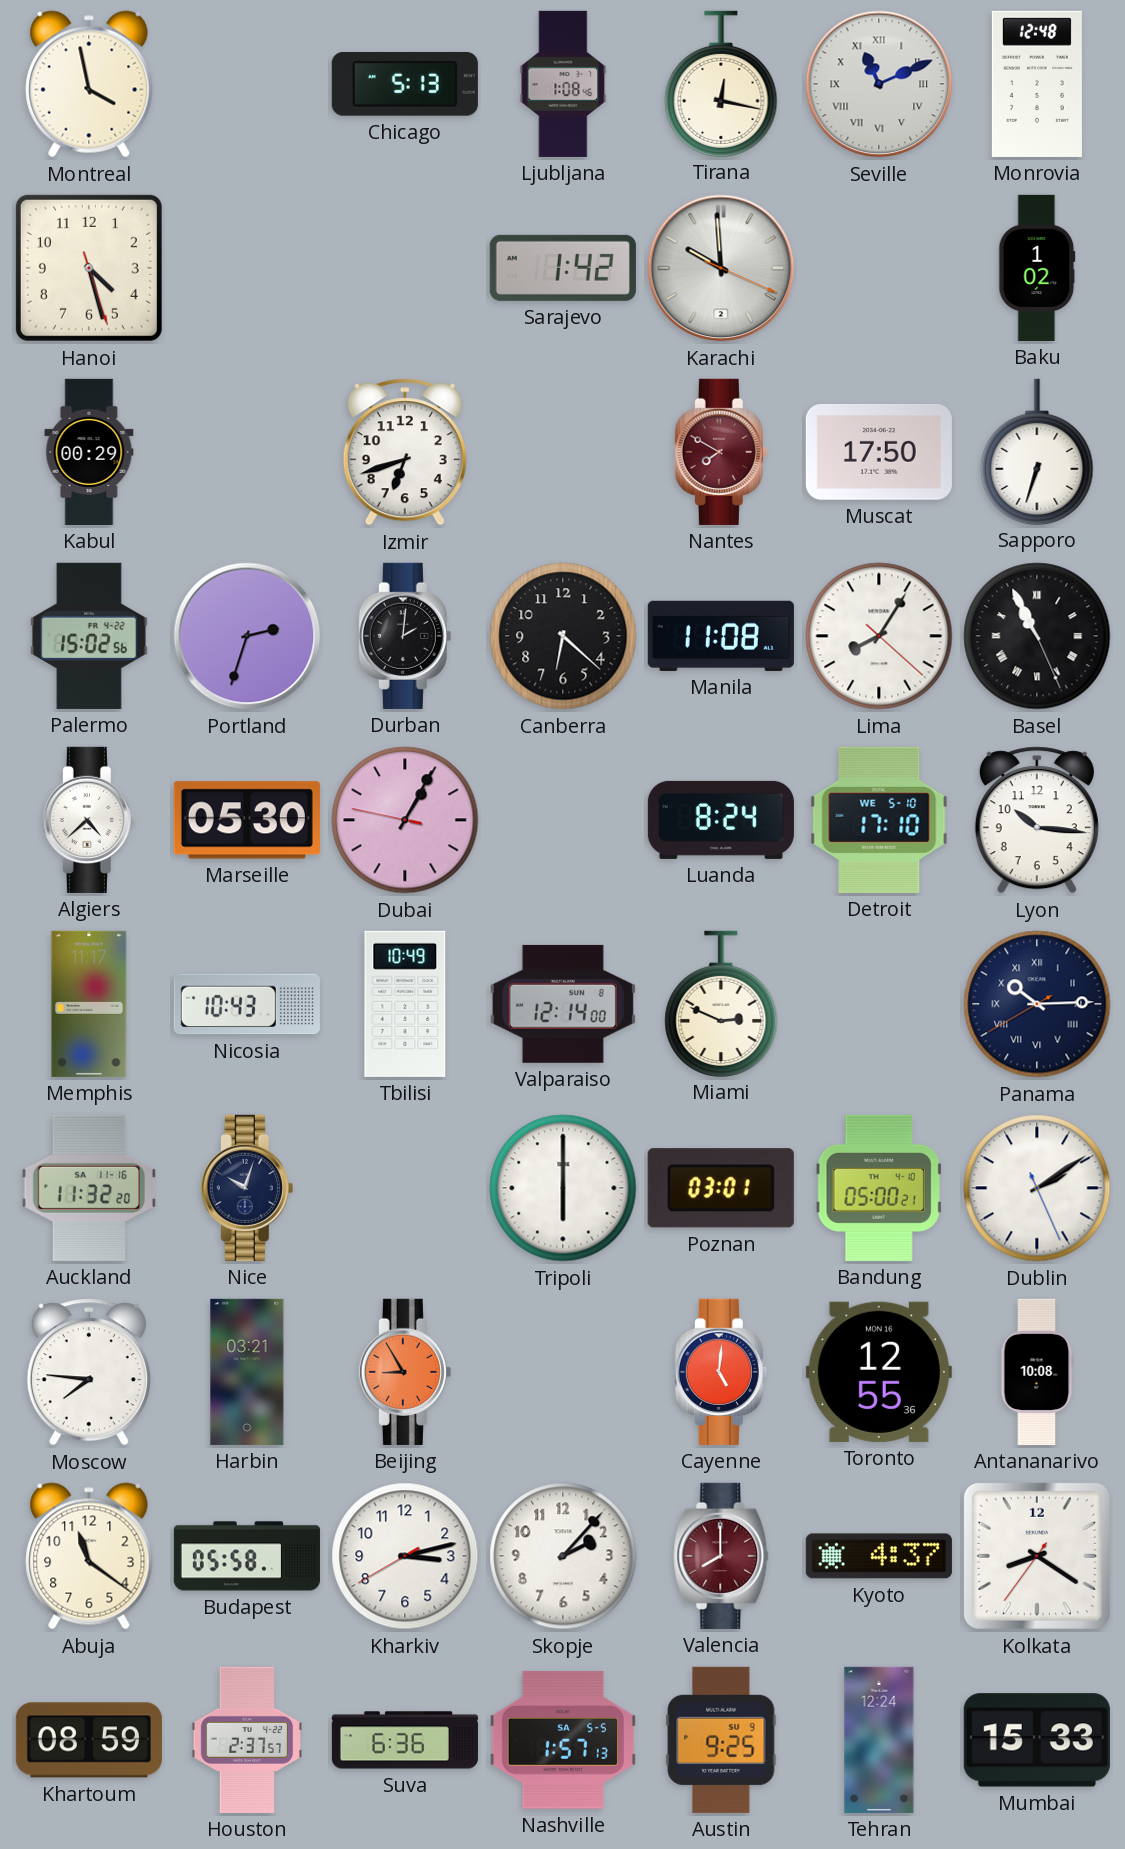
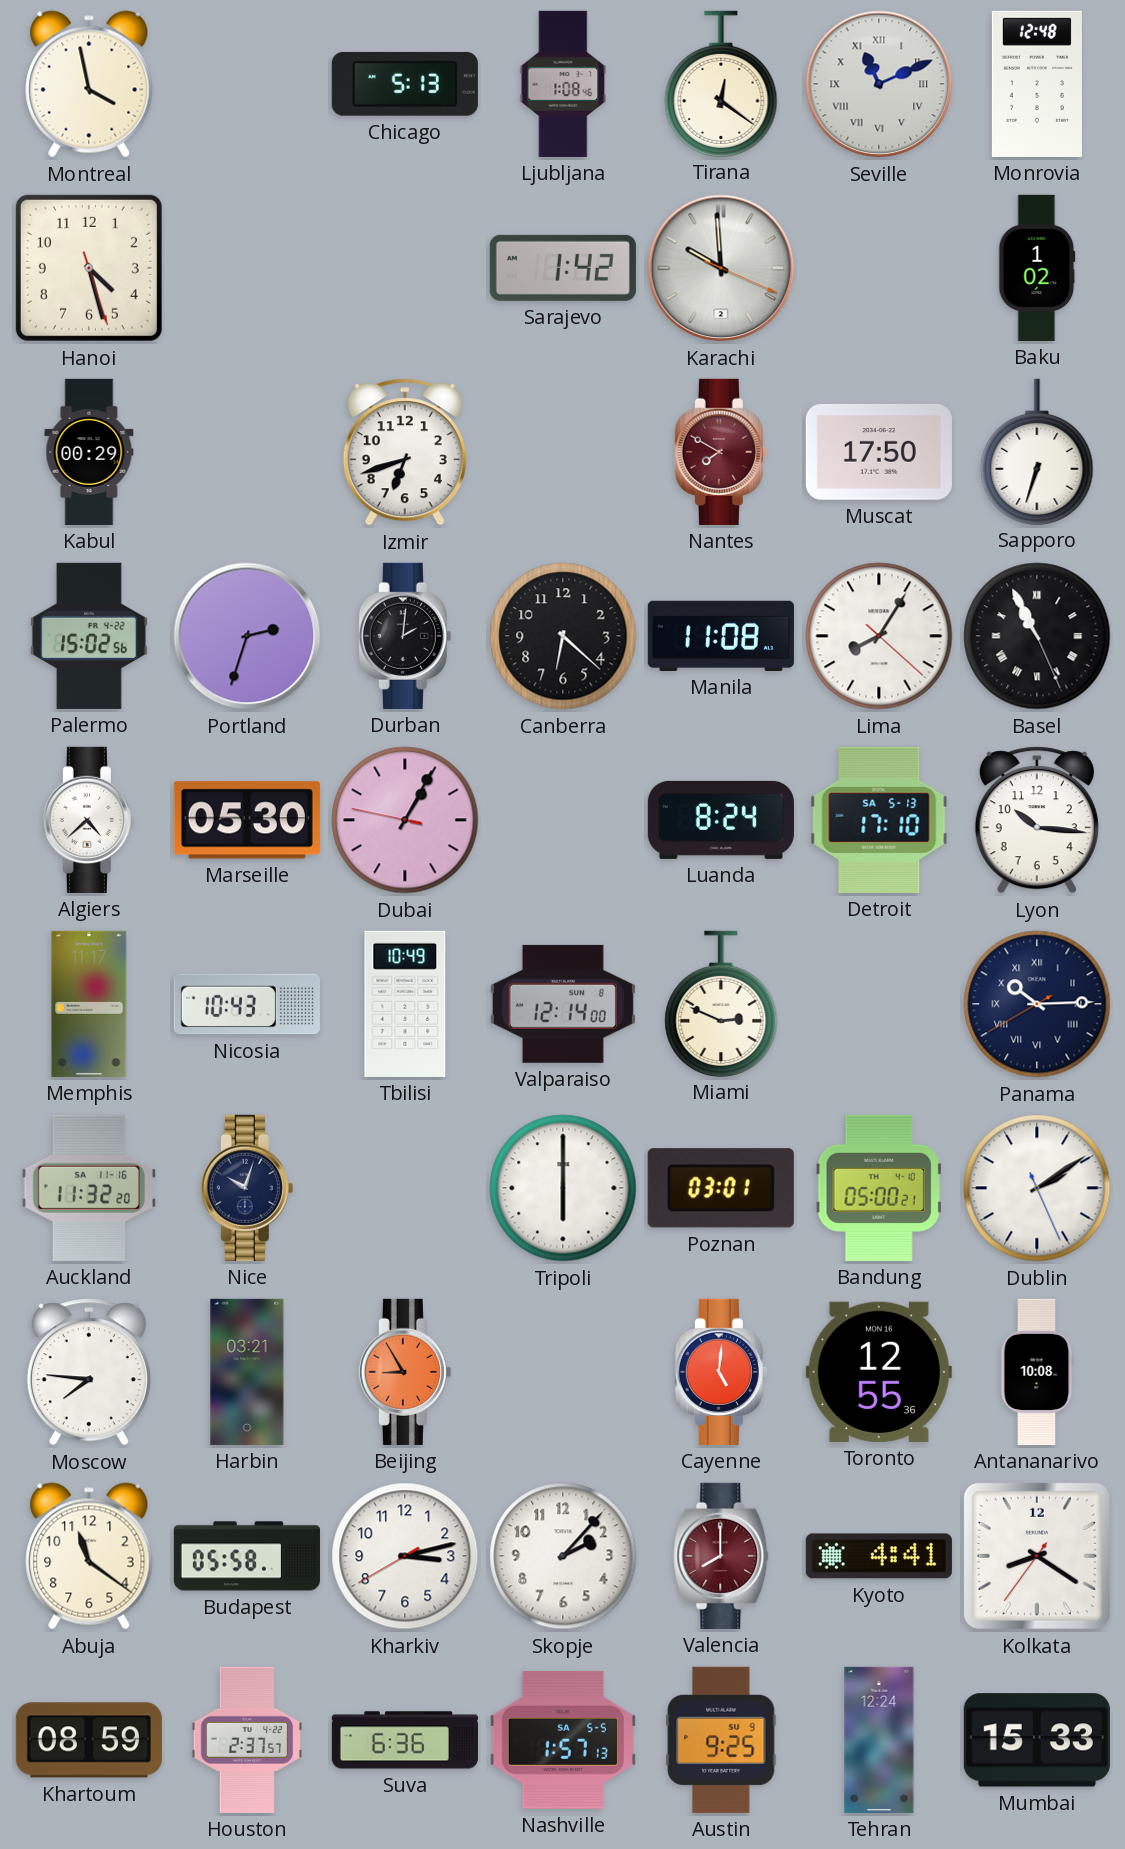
Tirana: 12:17 -> 12:21 (721, 83)
Detroit date: WE 5-10 -> SA 5-13 (879, 820)
Kyoto: 4:37 -> 4:41 (879, 1556)
